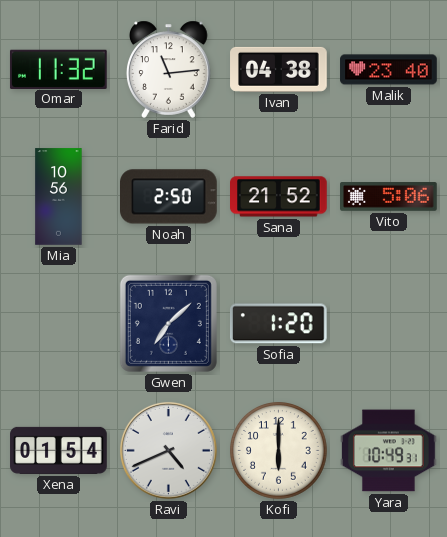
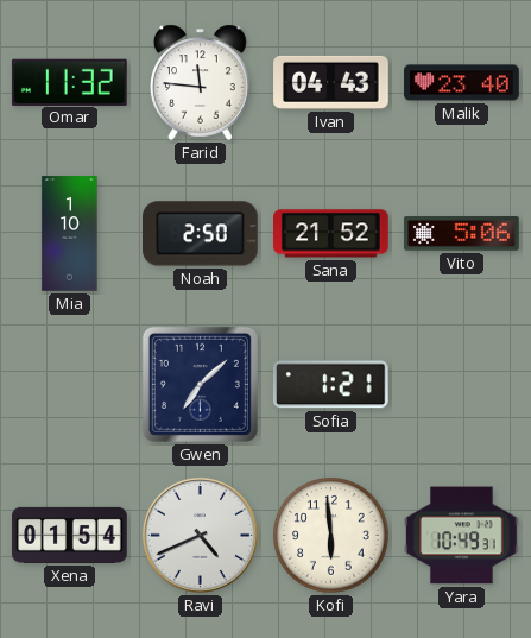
Farid: 11:14 -> 11:46 (201, 82)
Ivan: 04:38 -> 04:43 (331, 82)
Mia: 10:56 -> 1:10 (70, 234)
Sofia: 1:20 -> 1:21 (330, 385)
Kofi: 6:00 -> 5:59 (331, 536)
